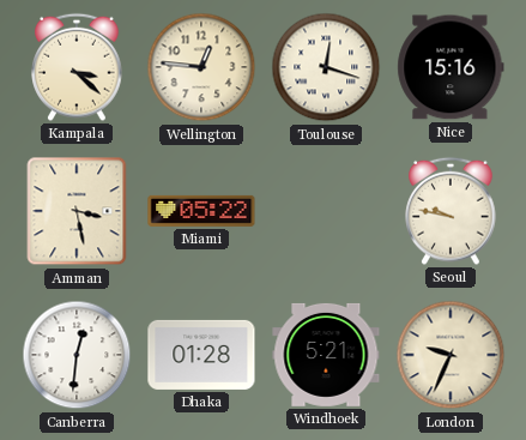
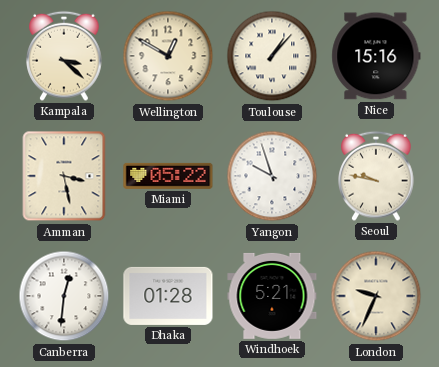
Wellington: 12:46 -> 12:50 (168, 56)
Toulouse: 12:18 -> 1:07 (272, 56)
Yangon: none -> 9:57 (272, 176)
